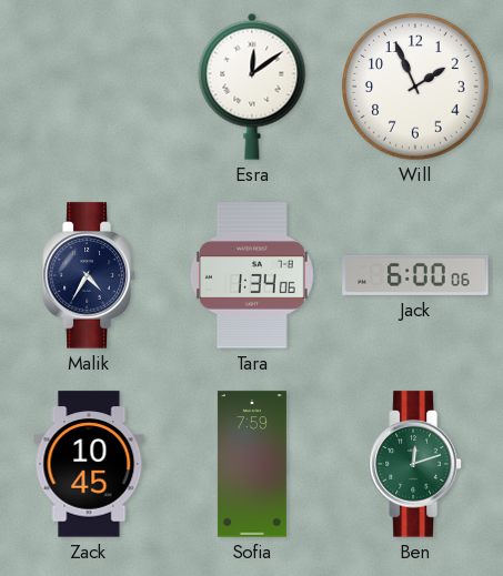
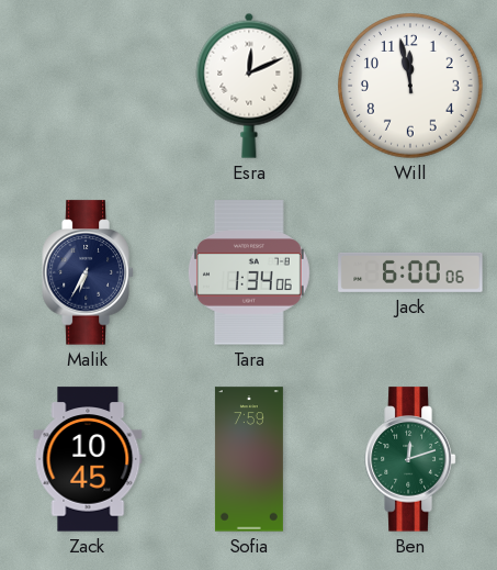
Esra: 12:09 -> 12:11 (249, 86)
Will: 1:56 -> 11:58 (411, 87)
Malik: 4:35 -> 6:35 (88, 272)
